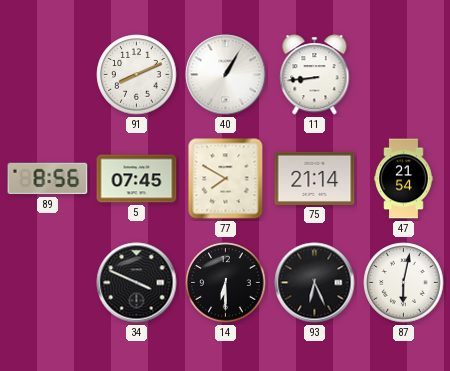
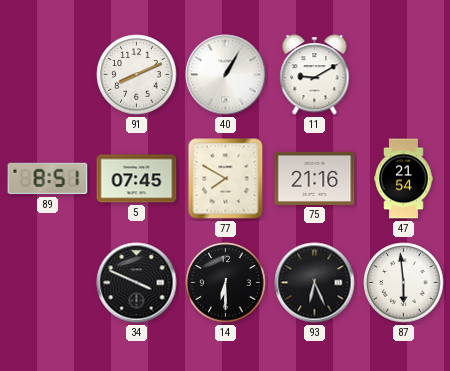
11: 8:44 -> 9:10 (315, 75)
89: 8:56 -> 8:51 (48, 179)
75: 21:14 -> 21:16 (315, 178)
87: 6:02 -> 5:59 (404, 283)
